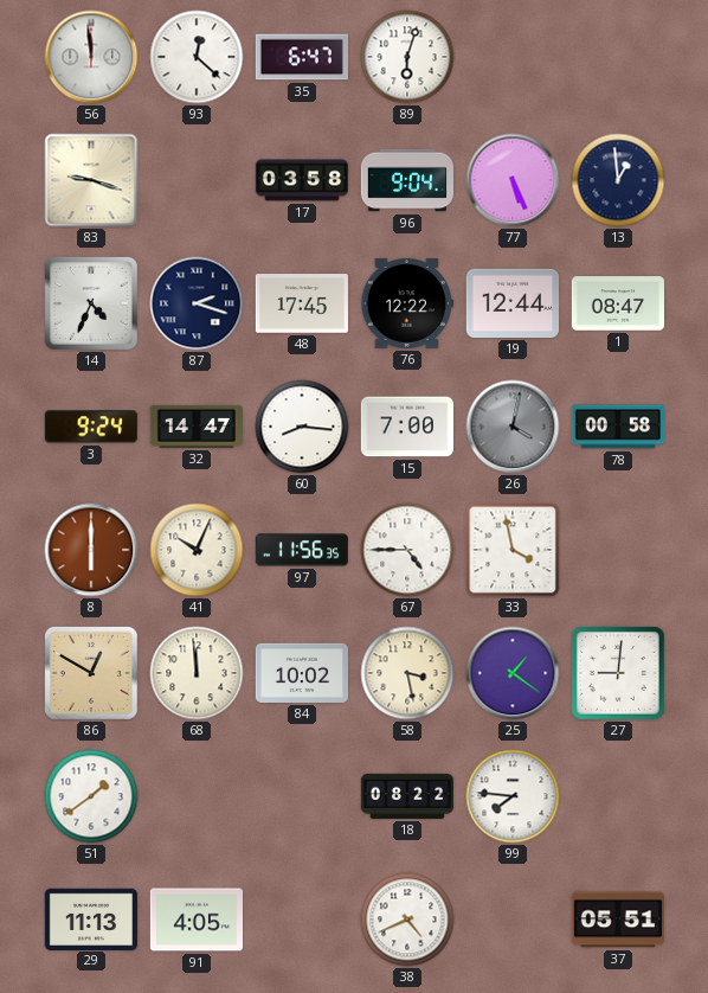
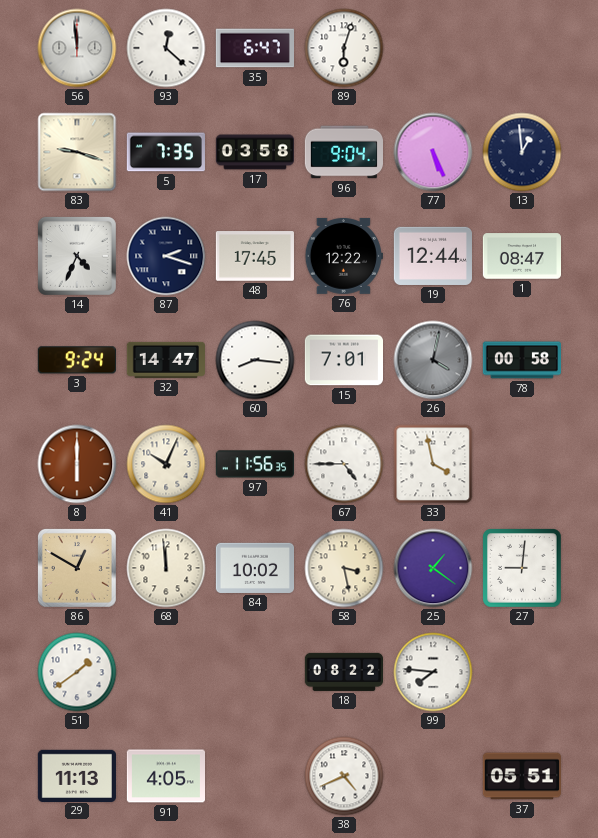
5: none -> 7:35 (166, 152)
15: 7:00 -> 7:01 (343, 360)
